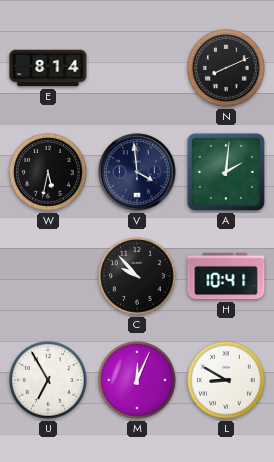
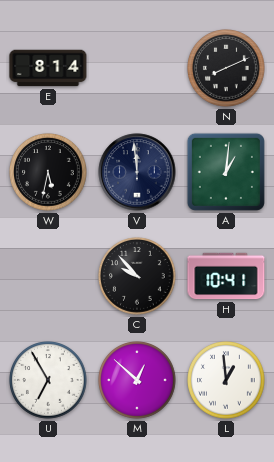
V: 3:59 -> 11:59 (137, 172)
A: 2:01 -> 1:01 (226, 172)
M: 12:04 -> 12:52 (137, 380)
L: 8:50 -> 12:59 (226, 380)
